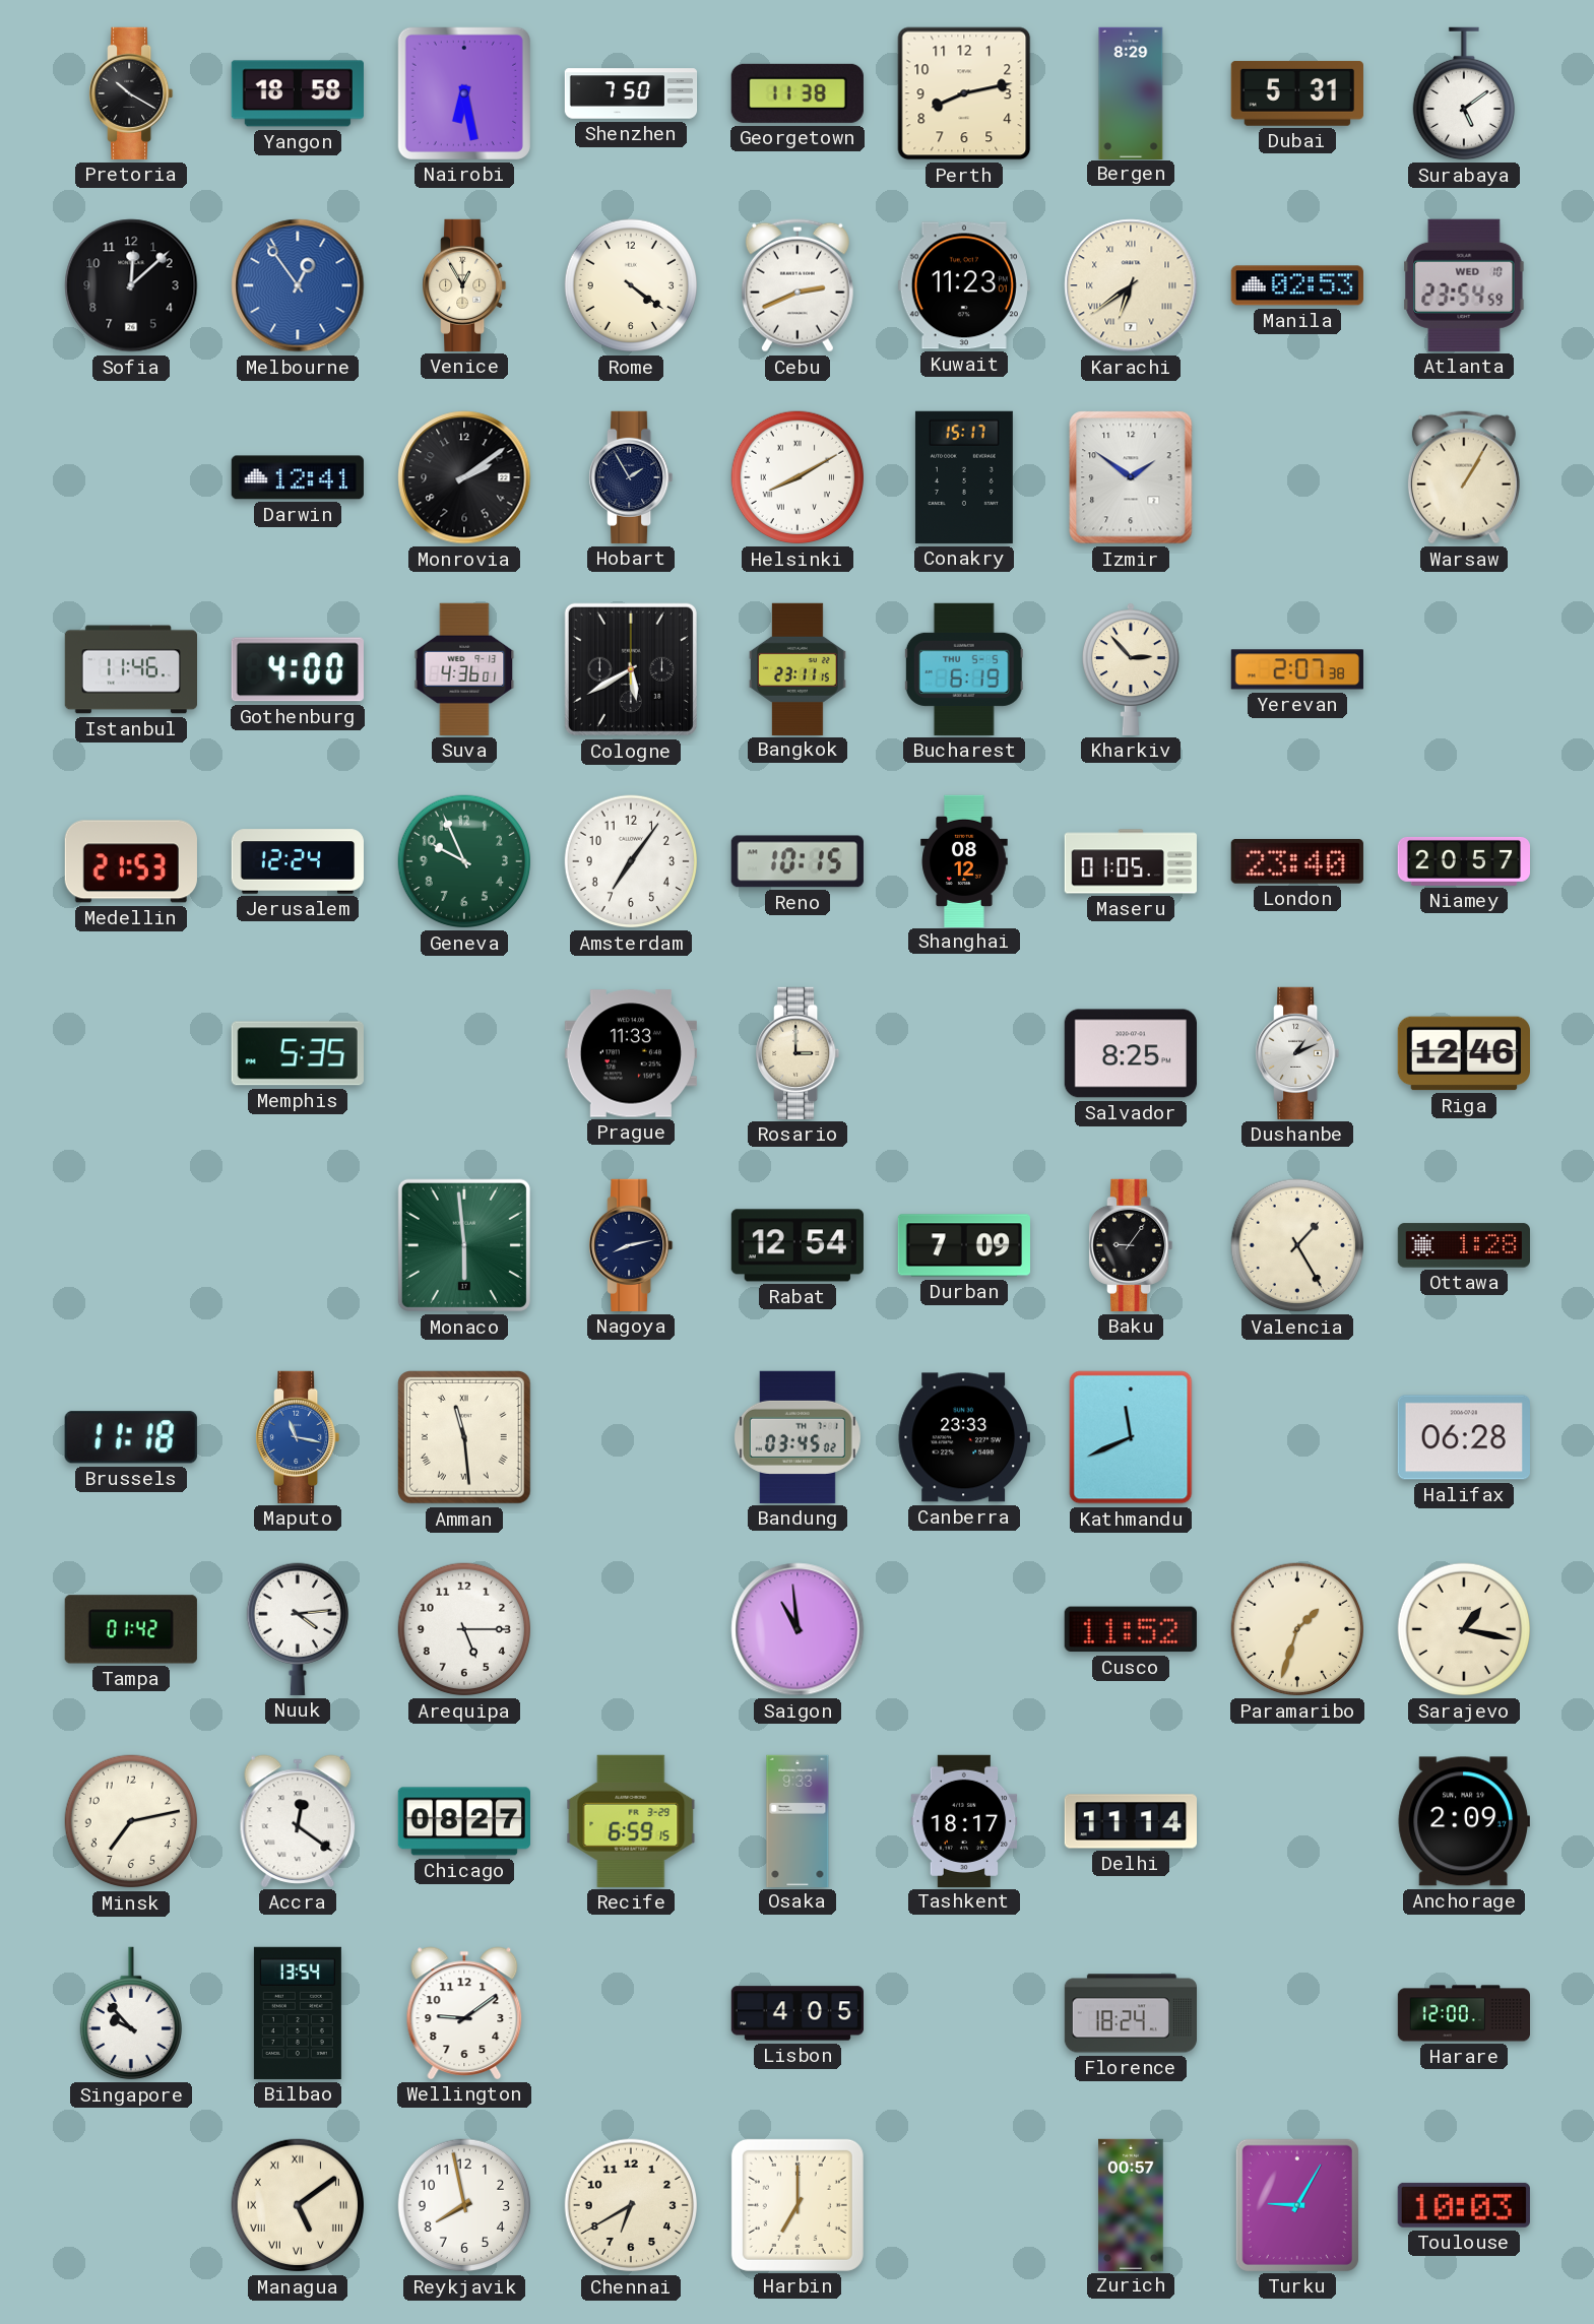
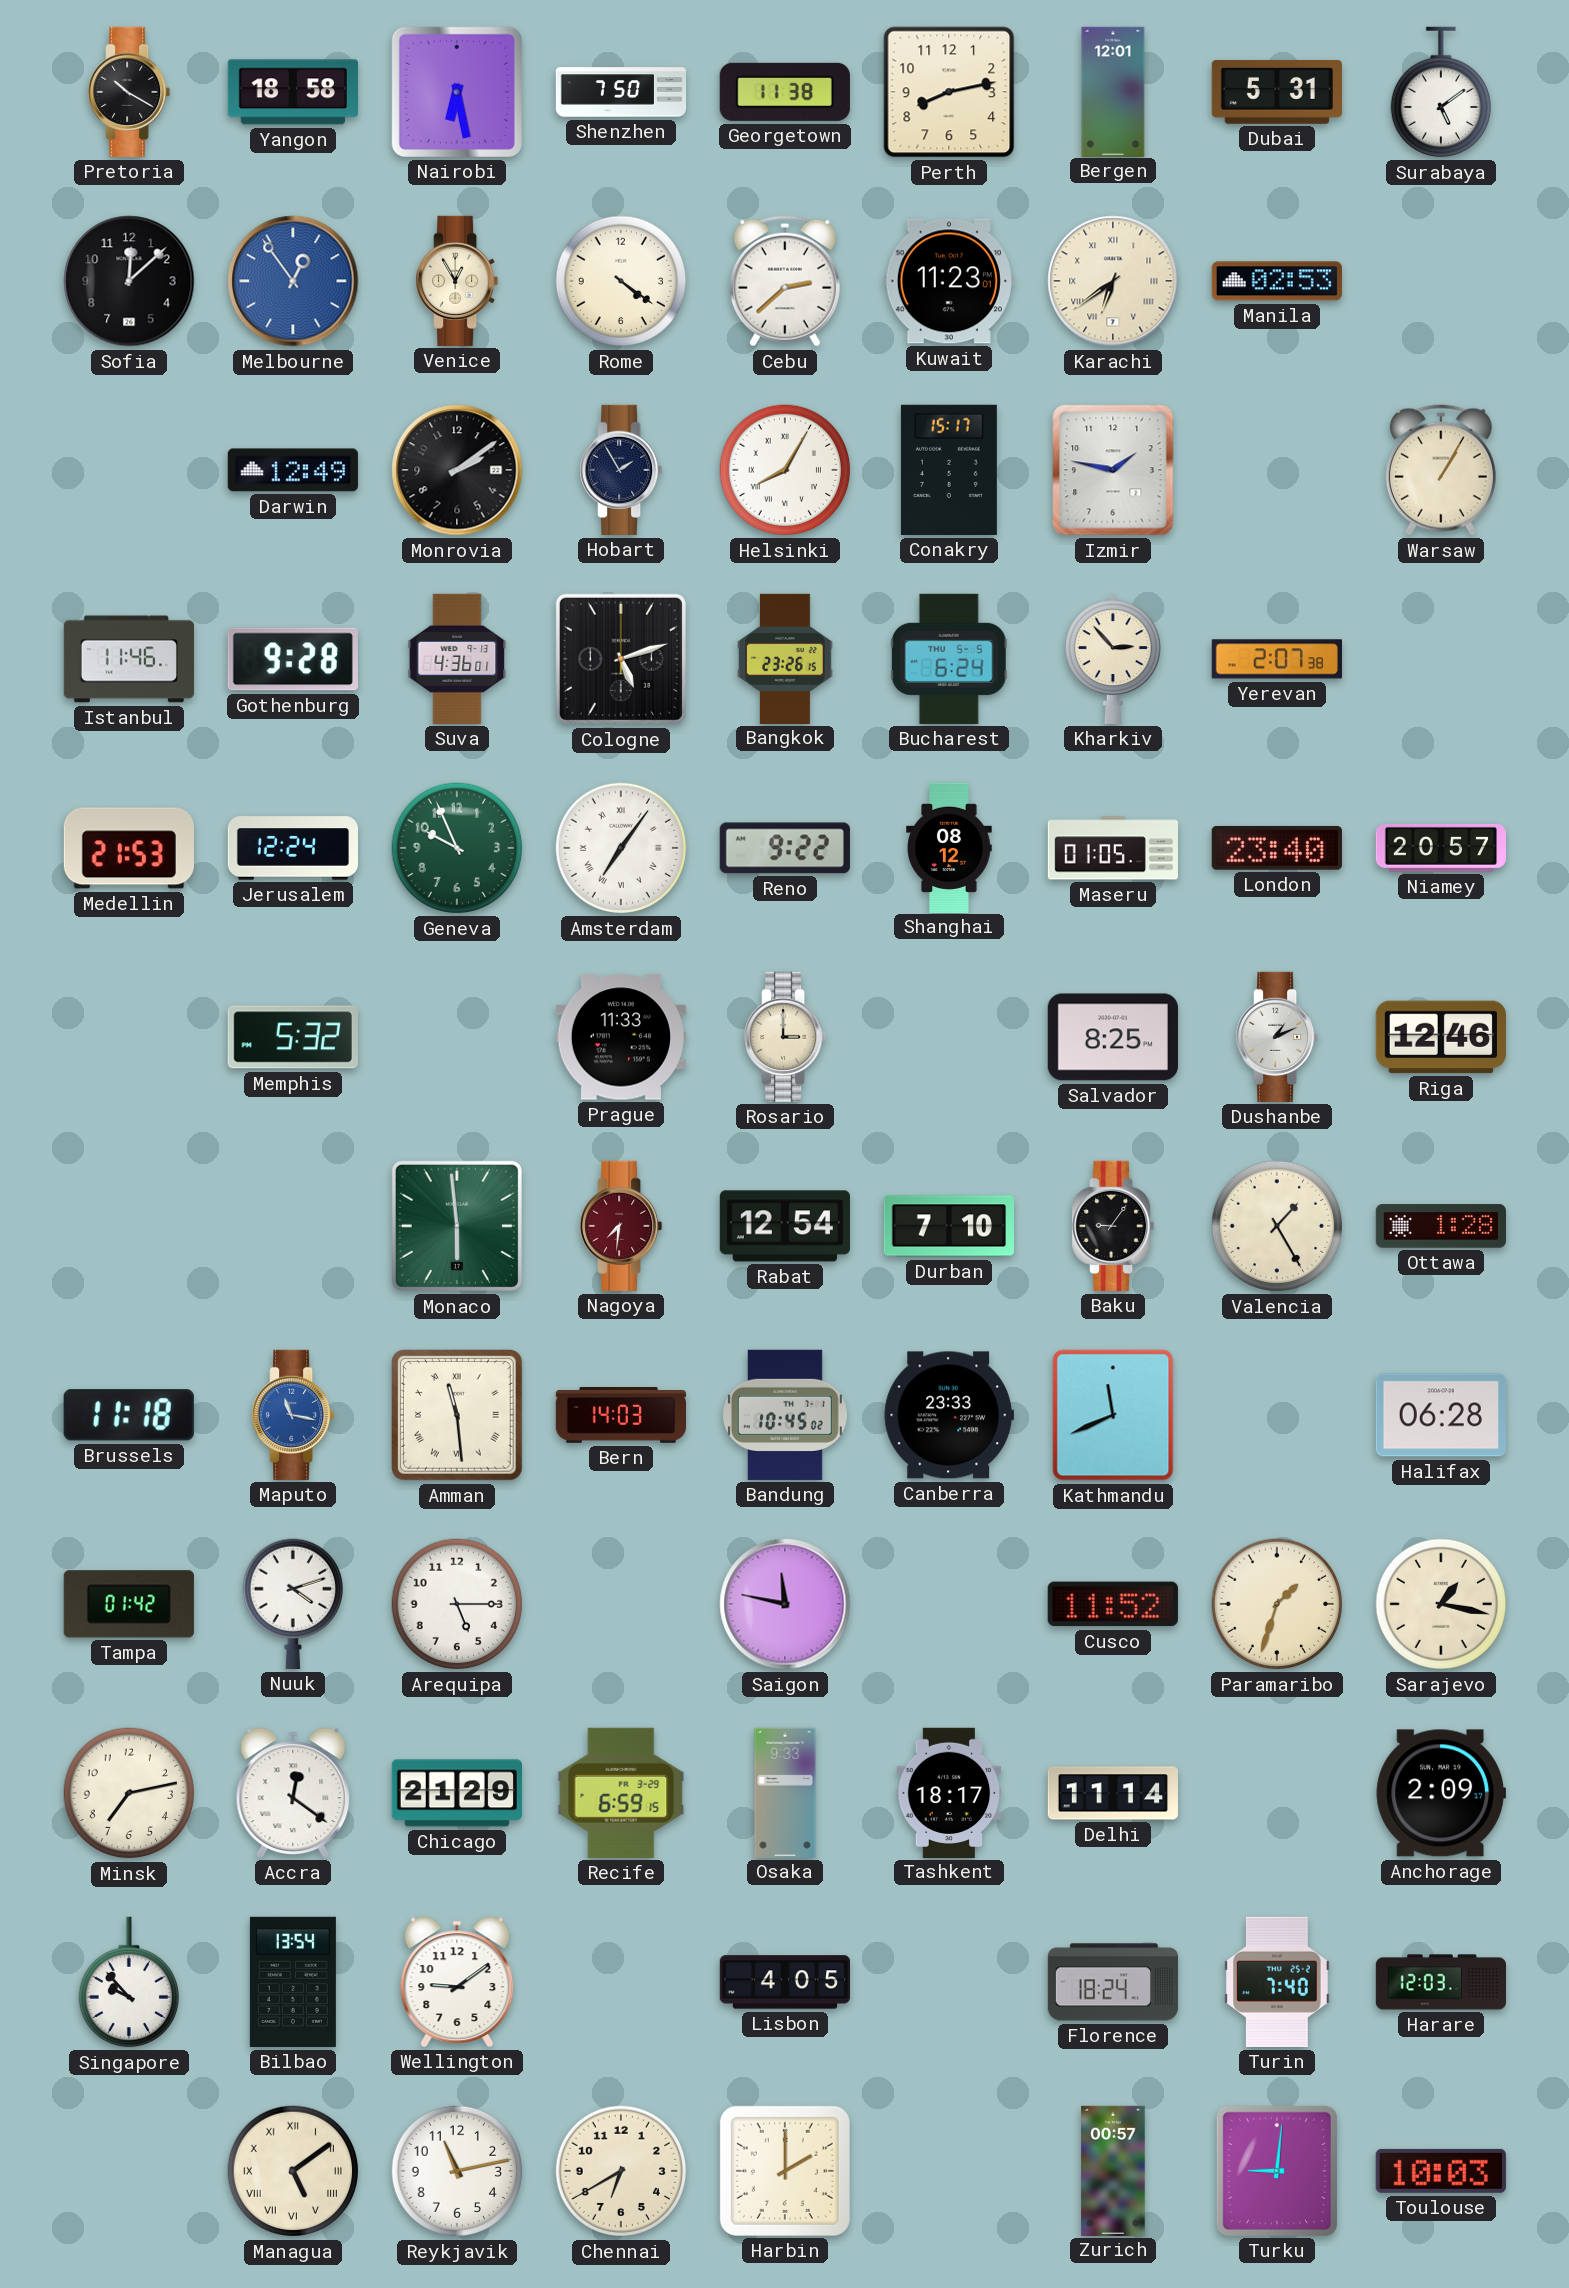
Bergen: 8:29 -> 12:01 (1113, 91)
Cebu: 2:41 -> 2:38 (785, 281)
Atlanta: 23:54 -> none (1464, 285)
Darwin: 12:41 -> 12:49 (293, 470)
Helsinki: 8:10 -> 8:05 (785, 470)
Izmir: 1:51 -> 1:47 (1113, 470)
Gothenburg: 4:00 -> 9:28 (293, 659)
Cologne: 5:40 -> 5:12 (621, 659)
Bangkok: 23:11 -> 23:26 (785, 658)
Bucharest: 6:19 -> 6:24 (949, 659)
Amsterdam numerals: Arabic -> Roman (621, 848)
Reno: 10:15 -> 9:22 (785, 848)
Memphis: 5:35 -> 5:32 (293, 1037)
Nagoya: 8:13 -> 7:31 (621, 1226)
Nagoya dial: navy -> burgundy (621, 1226)
Durban: 7:09 -> 7:10 (948, 1226)
Bern: none -> 14:03 (620, 1416)
Bandung: 03:45 -> 10:45 (785, 1415)
Nuuk: 4:14 -> 4:12 (293, 1604)
Saigon: 10:59 -> 11:47 (785, 1604)
Chicago: 08:27 -> 21:29 (457, 1793)
Turin: none -> 7:40 (1278, 1982)
Harare: 12:00 -> 12:03 (1440, 1982)
Reykjavik: 7:58 -> 11:13 (457, 2171)
Harbin: 7:00 -> 2:00 (785, 2171)
Turku: 9:05 -> 9:01 (1277, 2171)
